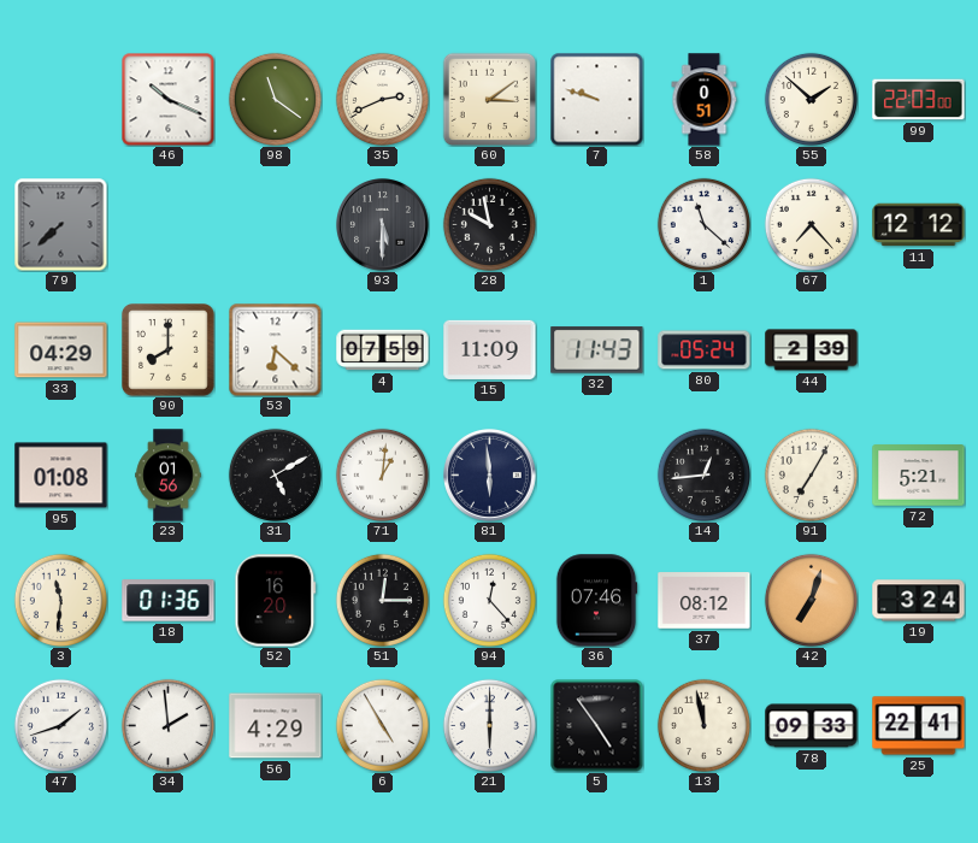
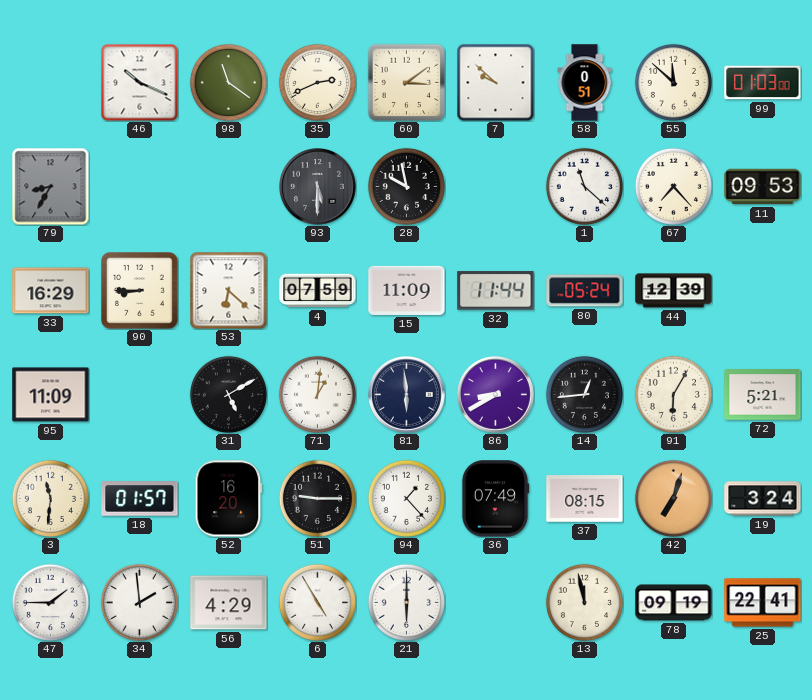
7: 9:48 -> 9:52 (495, 82)
55: 1:52 -> 11:52 (673, 82)
99: 22:03 -> 01:03 (763, 83)
79: 7:38 -> 8:35 (50, 186)
11: 12:12 -> 09:53 (763, 187)
33: 04:29 -> 16:29 (51, 291)
90: 8:00 -> 8:45 (140, 291)
32: 11:43 -> 11:44 (496, 291)
44: 2:39 -> 12:39 (674, 291)
95: 01:08 -> 11:09 (51, 395)
23: 01:56 -> none (169, 476)
86: none -> 8:40 (496, 395)
91: 7:05 -> 6:05 (673, 394)
18: 01:36 -> 01:57 (140, 499)
51: 12:15 -> 9:15 (317, 498)
94: 12:23 -> 1:23 (406, 498)
36: 07:46 -> 07:49 (495, 499)
37: 08:12 -> 08:15 (585, 499)
47: 1:42 -> 1:45 (50, 602)
5: 4:54 -> none (596, 725)
78: 09:33 -> 09:19 (674, 603)
